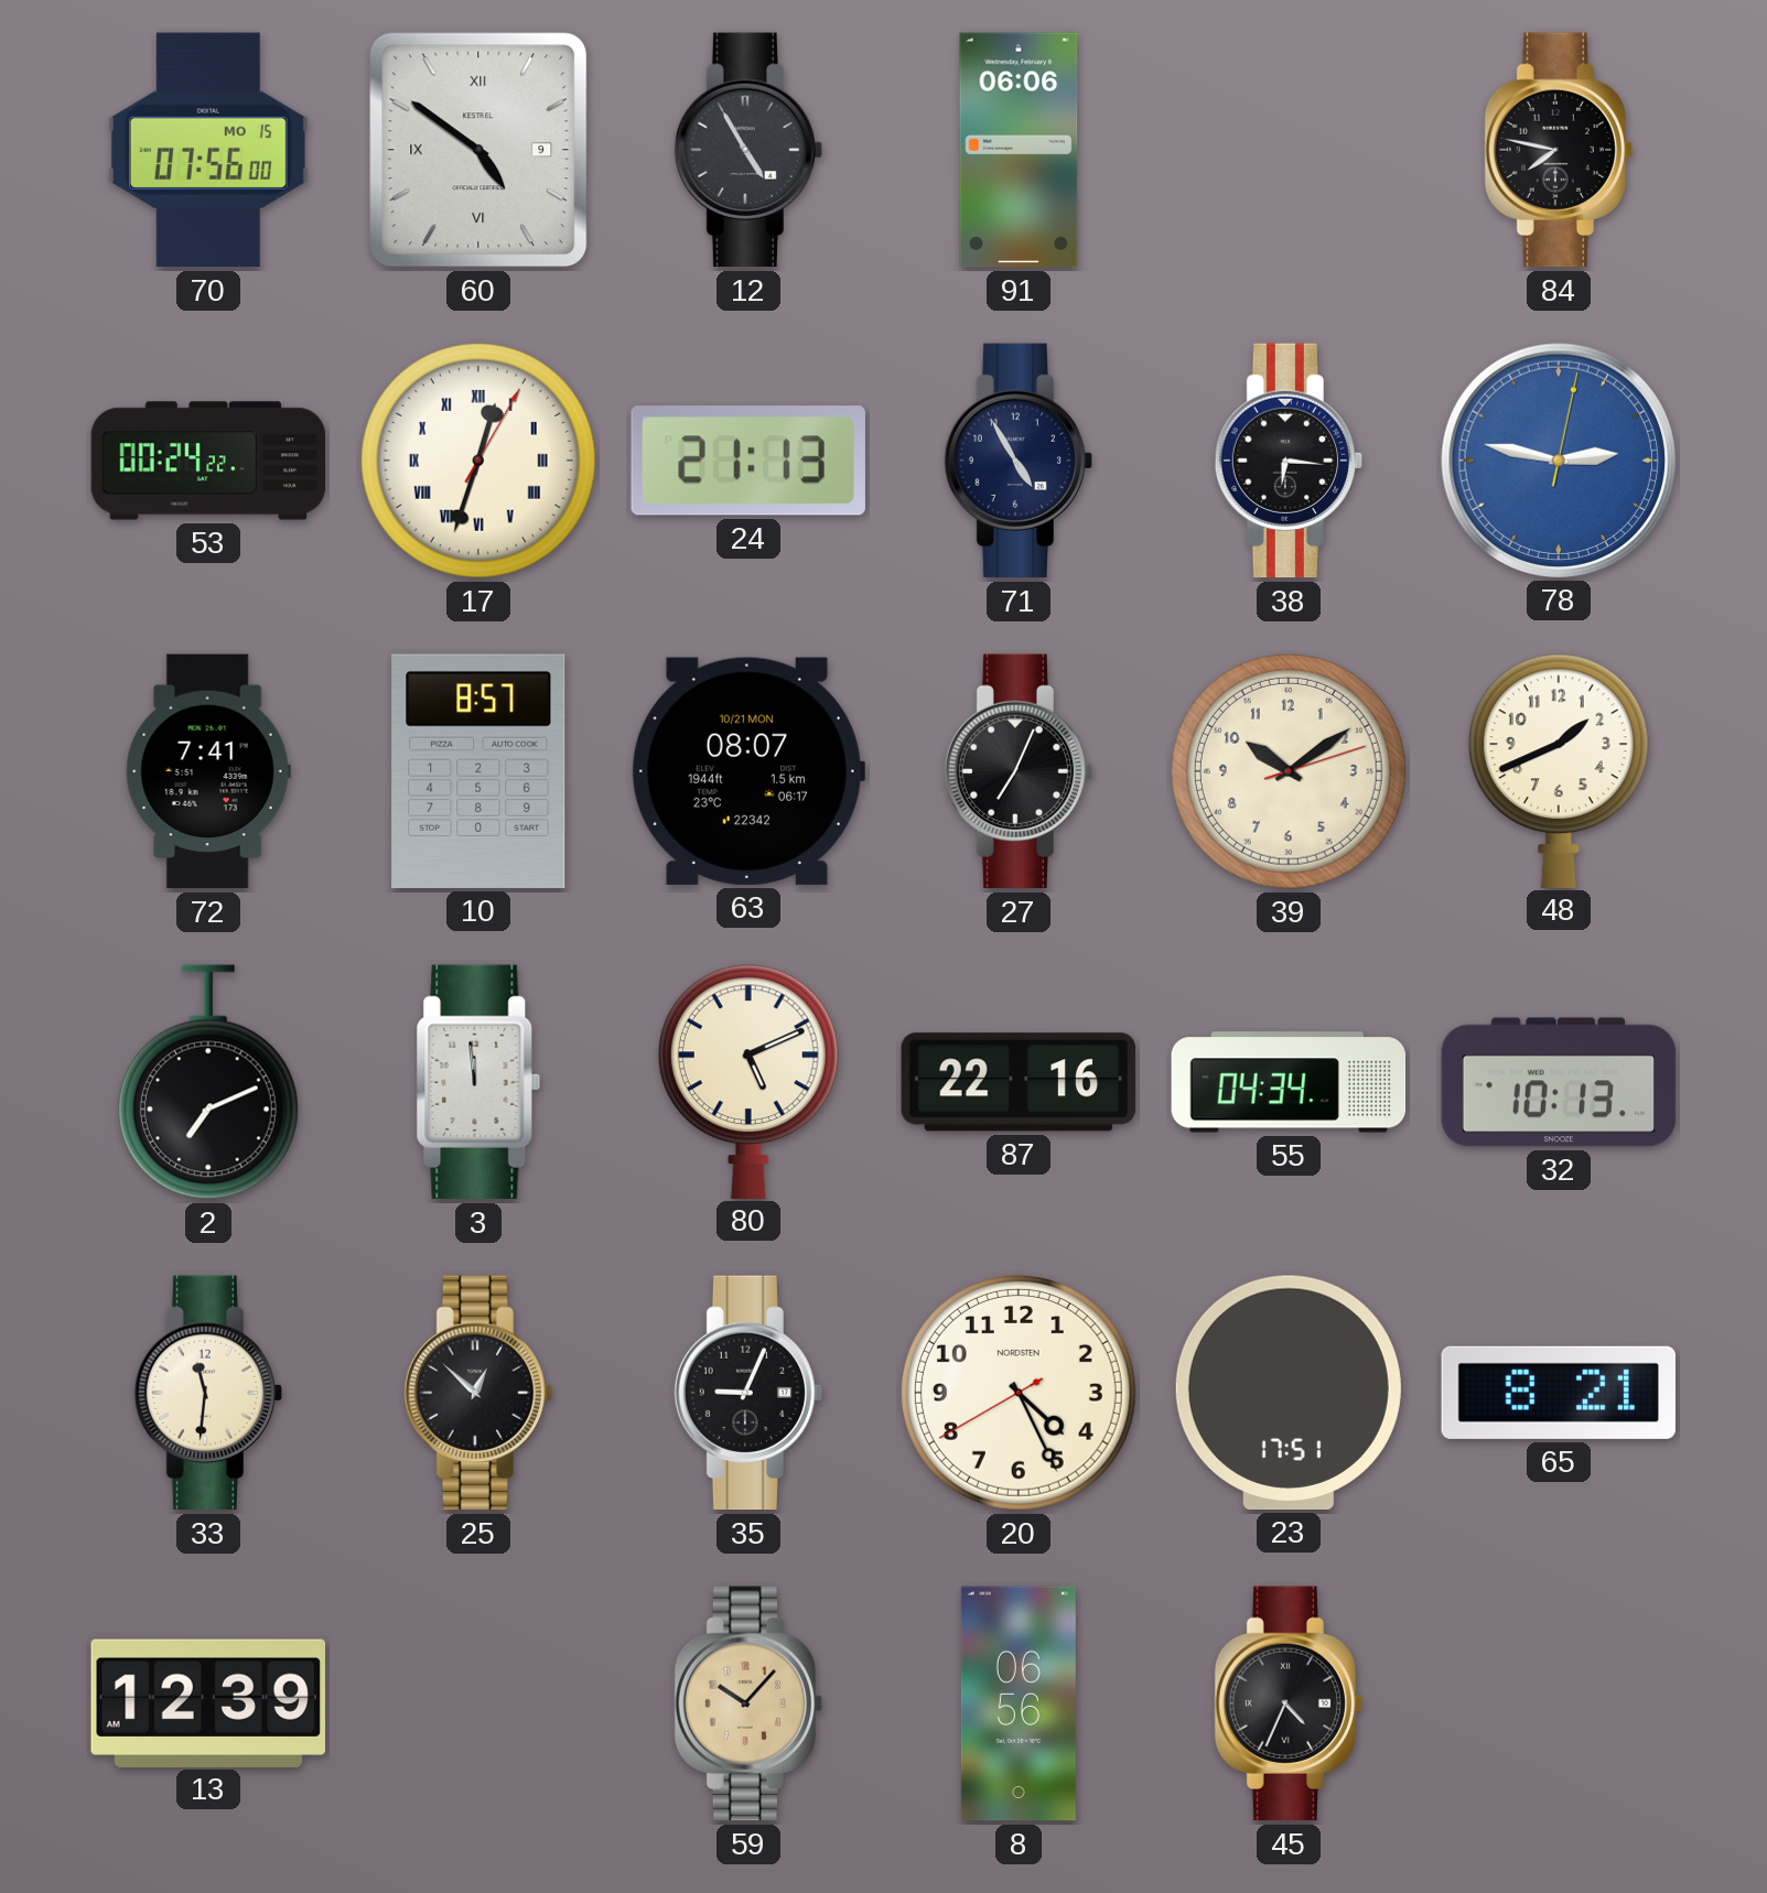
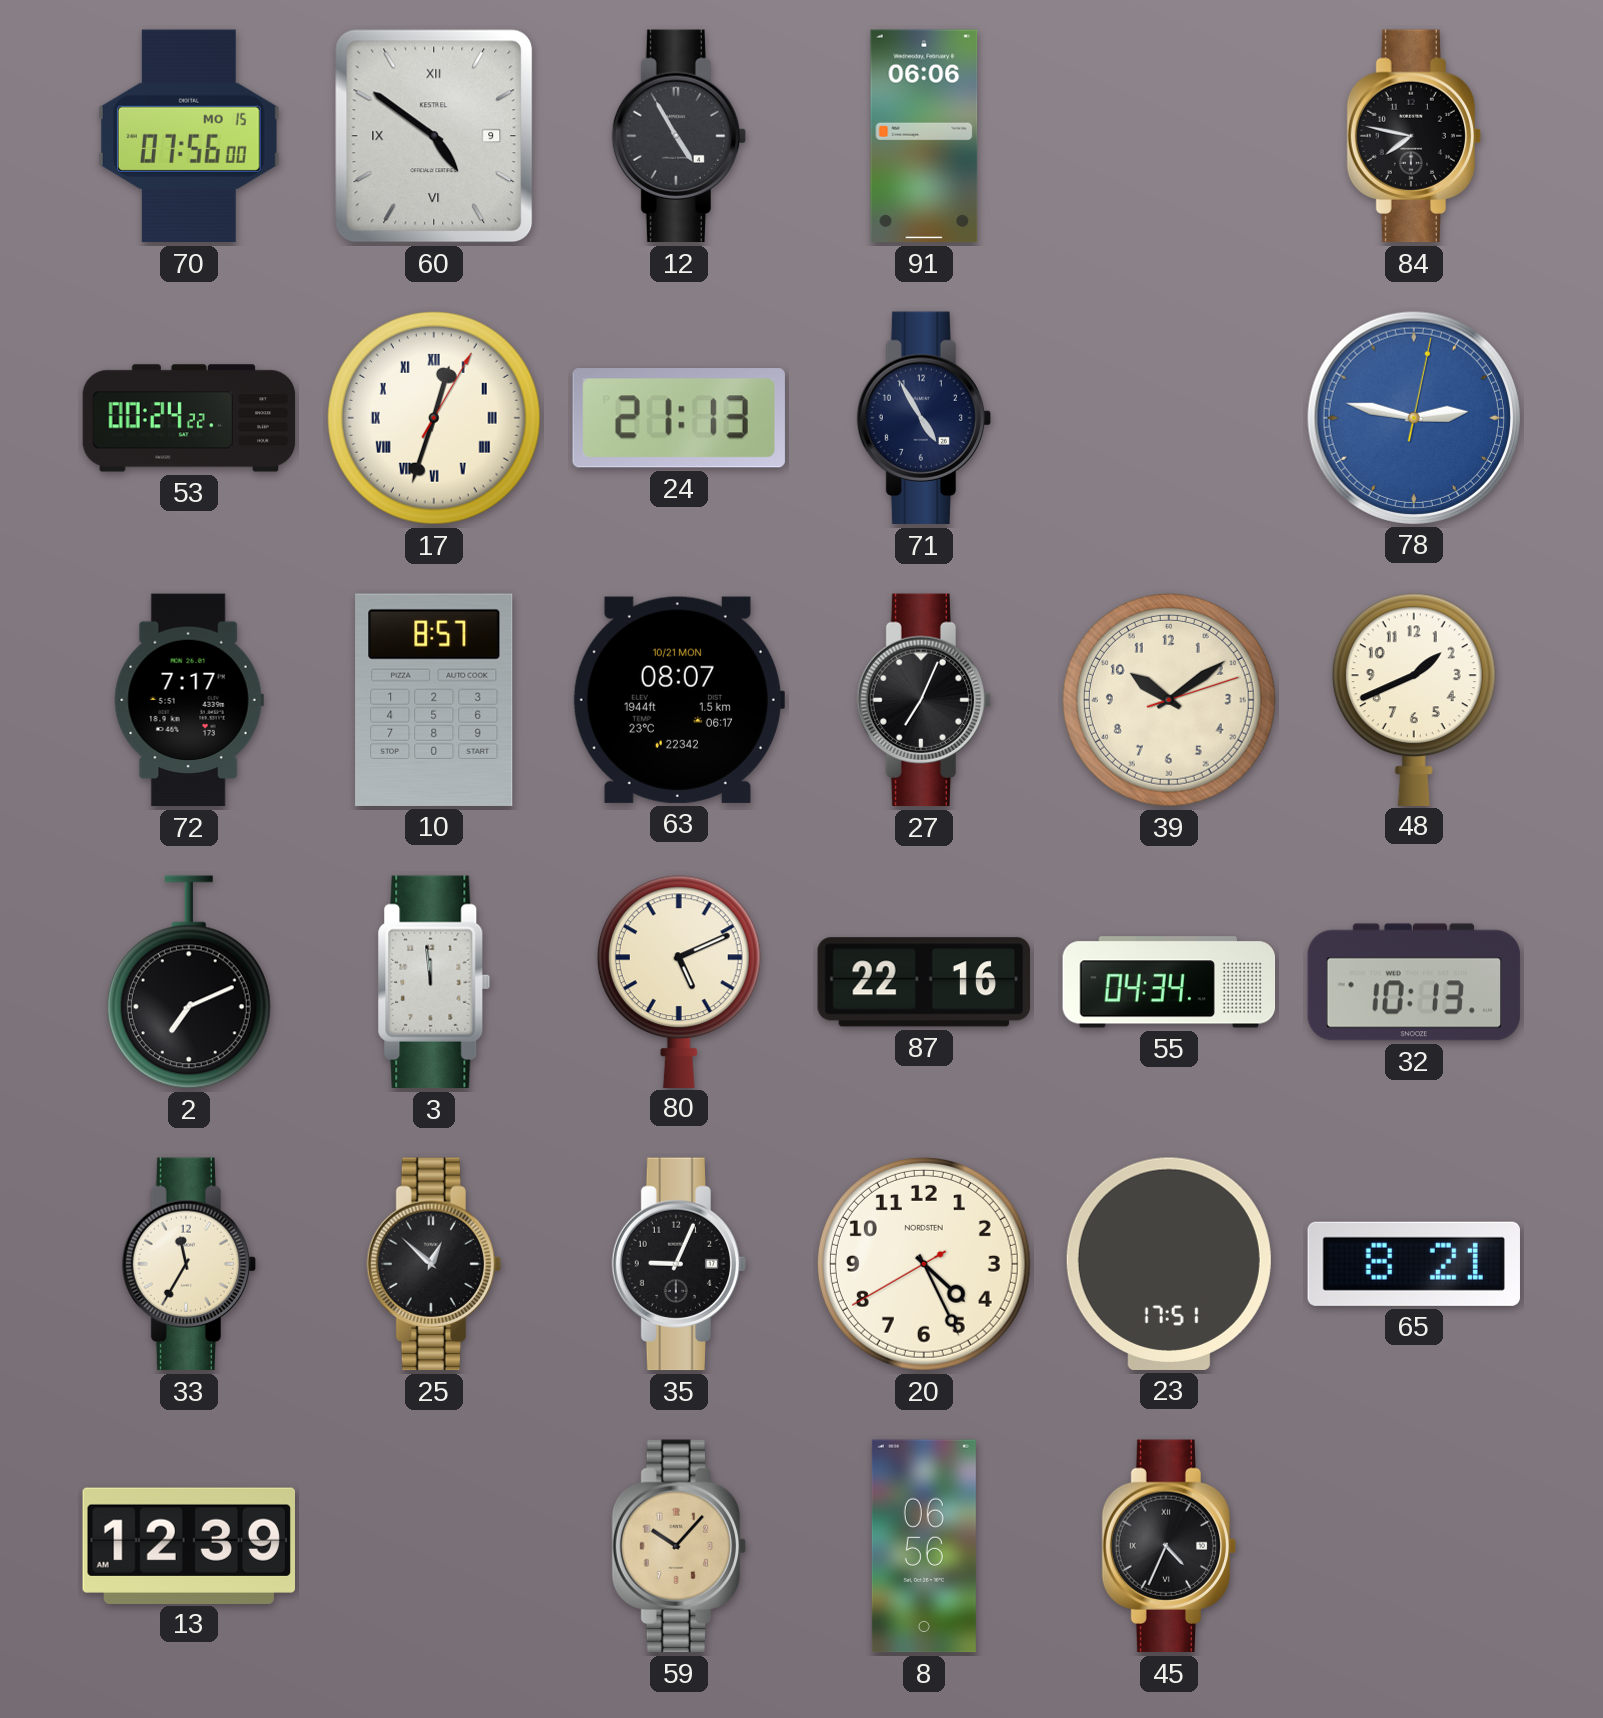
38: 6:16 -> none (1289, 461)
72: 7:41 -> 7:17 (189, 700)
33: 11:31 -> 11:35 (189, 1264)
